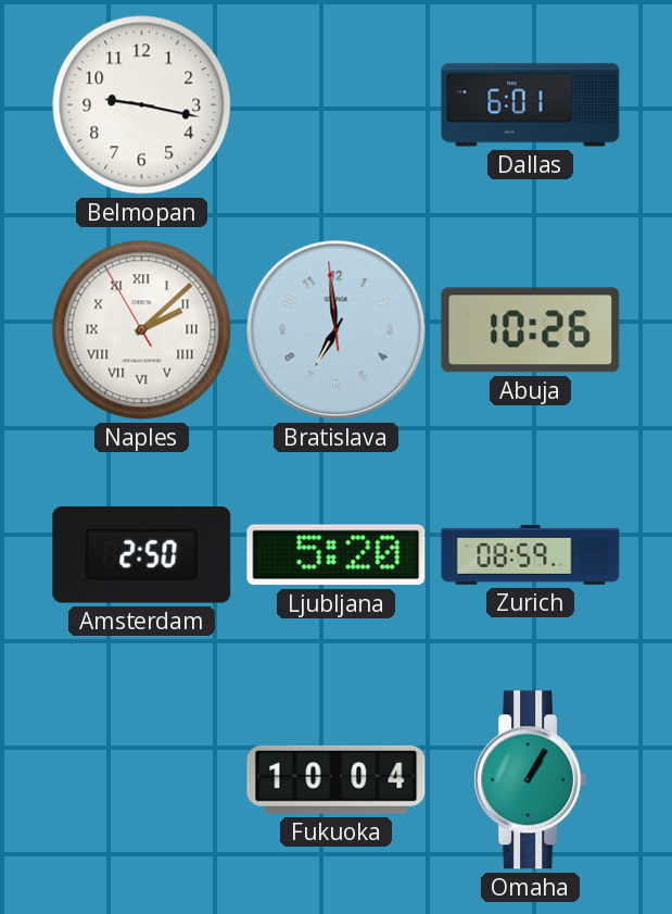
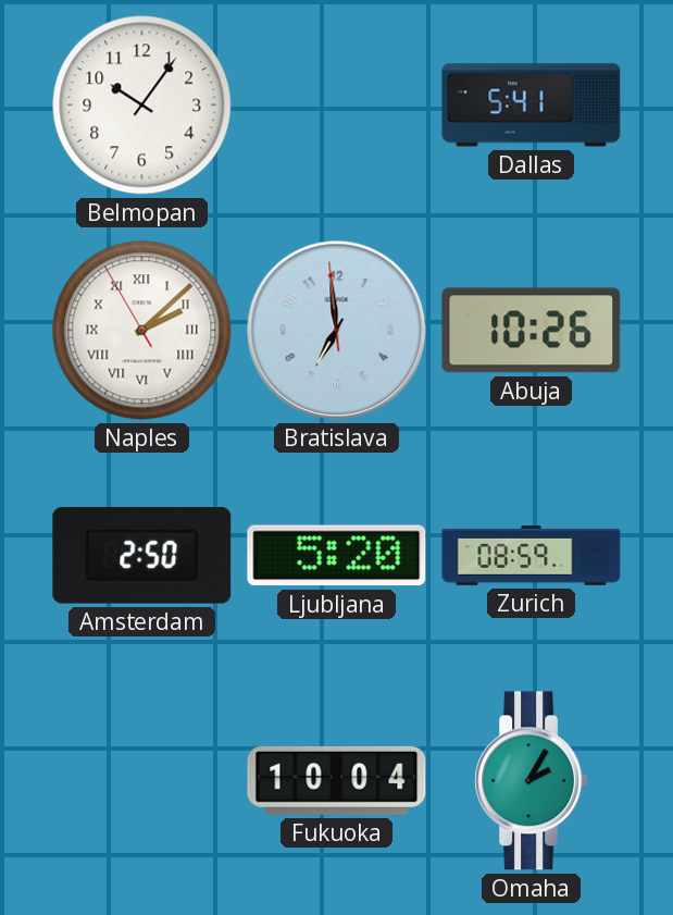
Belmopan: 9:17 -> 10:06 (142, 106)
Dallas: 6:01 -> 5:41 (532, 106)
Omaha: 1:05 -> 2:05 (532, 781)
